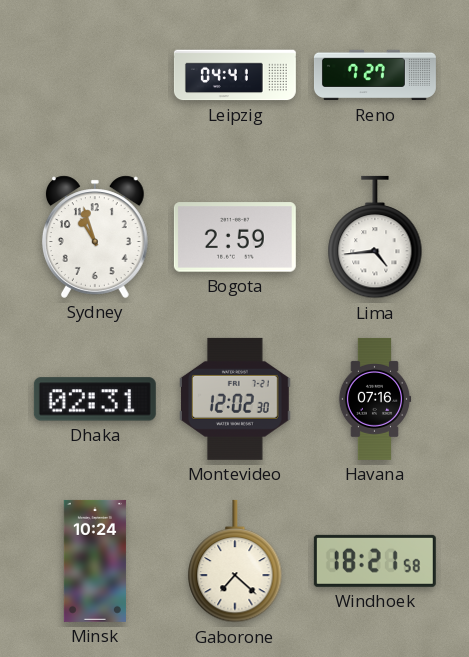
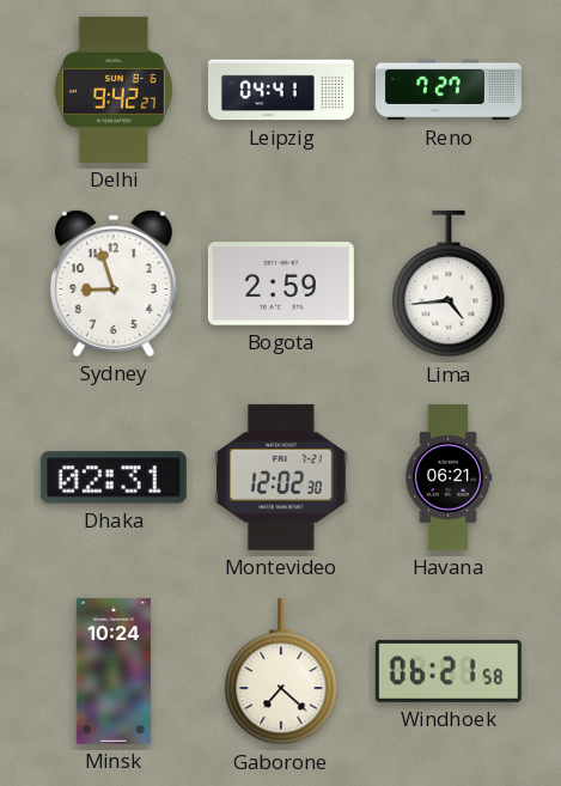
Delhi: none -> 9:42 (114, 90)
Sydney: 10:57 -> 8:57 (114, 284)
Havana: 07:16 -> 06:21 (449, 477)
Windhoek: 18:21 -> 06:21 (449, 671)
